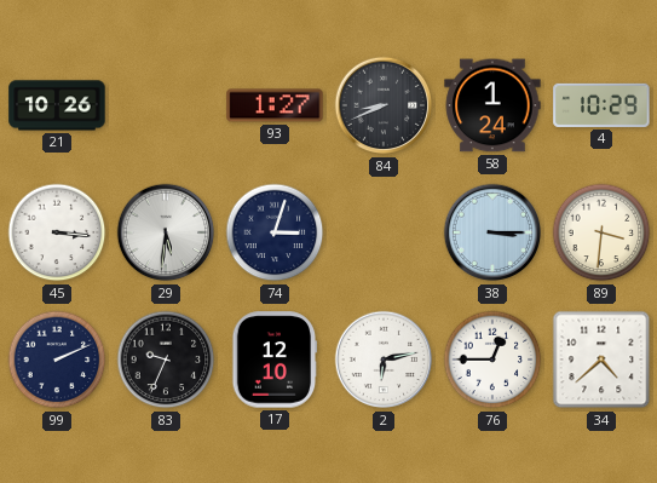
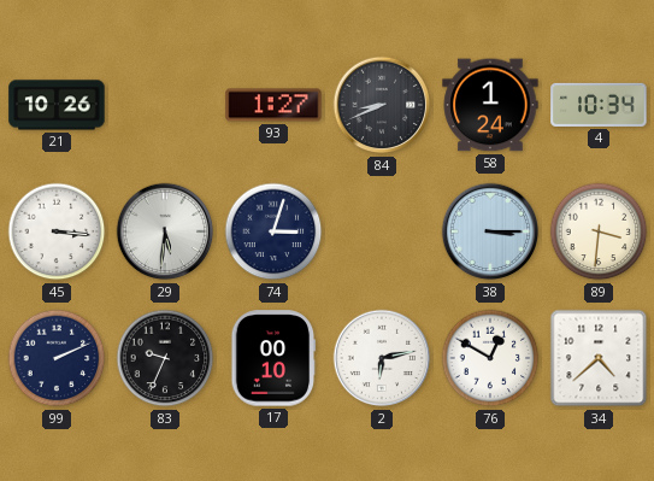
4: 10:29 -> 10:34 (599, 105)
17: 12:10 -> 00:10 (273, 358)
76: 12:45 -> 12:50 (490, 358)
